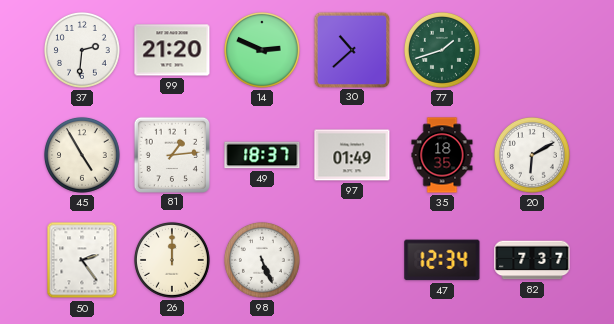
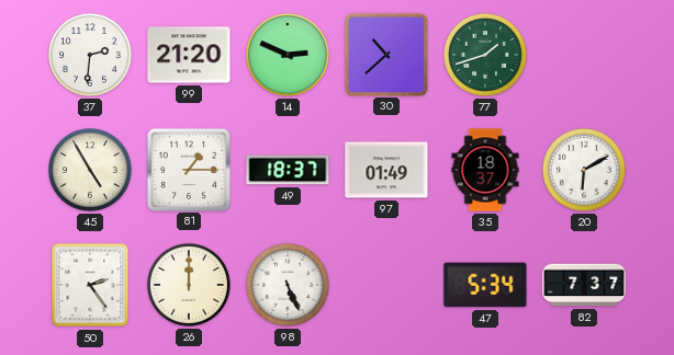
81: 1:14 -> 1:15 (188, 169)
35: 18:35 -> 18:37 (485, 170)
47: 12:34 -> 5:34 (485, 285)
